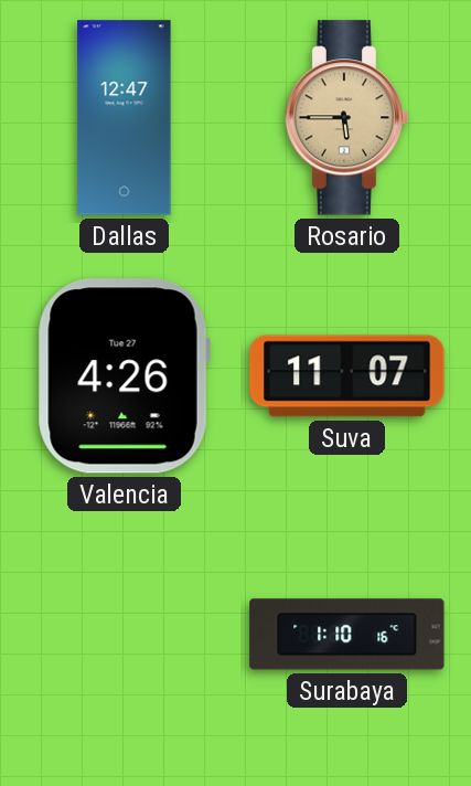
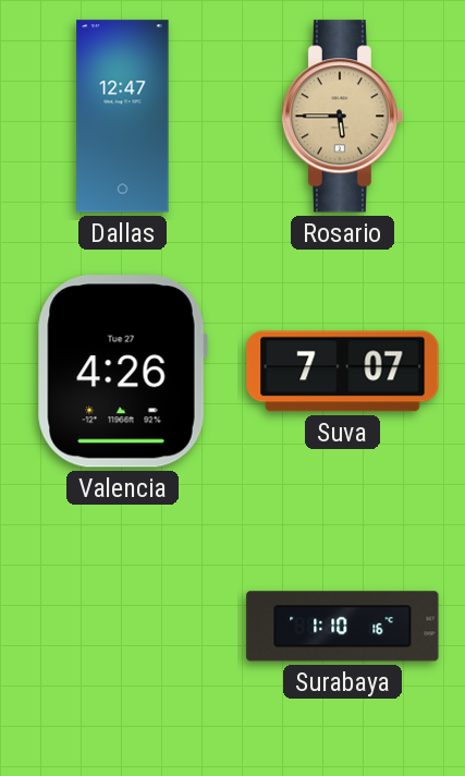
Suva: 11:07 -> 7:07 (343, 372)
